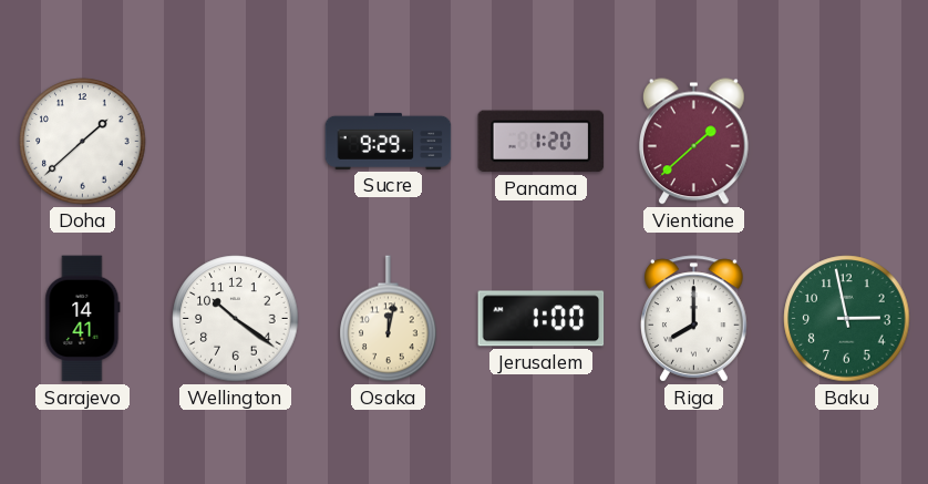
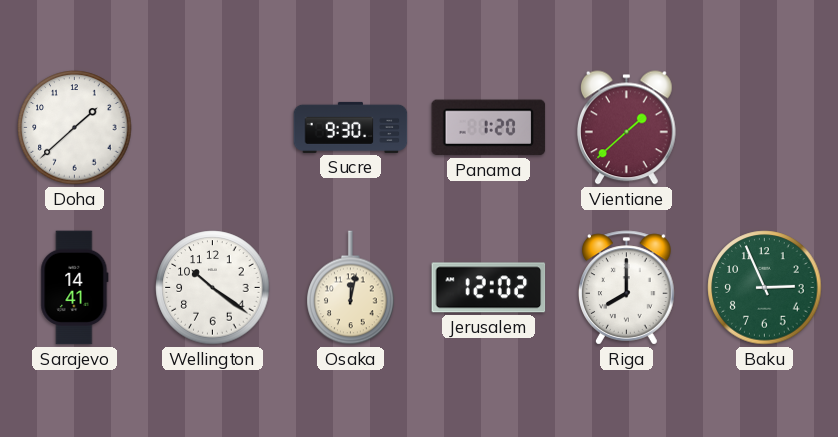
Sucre: 9:29 -> 9:30 (351, 127)
Jerusalem: 1:00 -> 12:02 (489, 288)
Baku: 2:58 -> 2:56 (765, 288)
